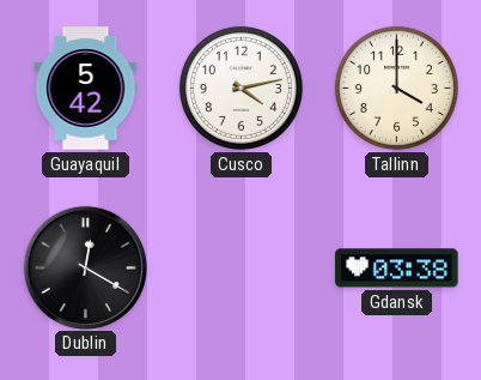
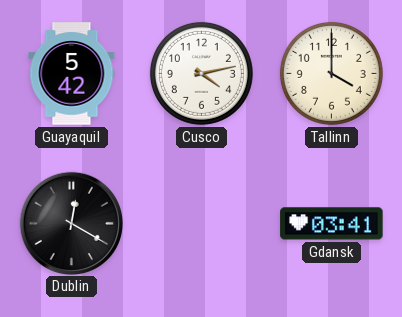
Gdansk: 03:38 -> 03:41 (332, 224)
